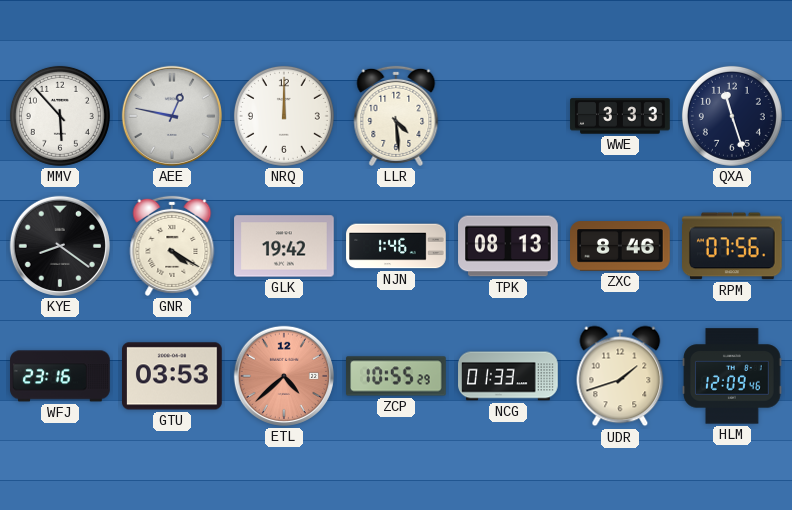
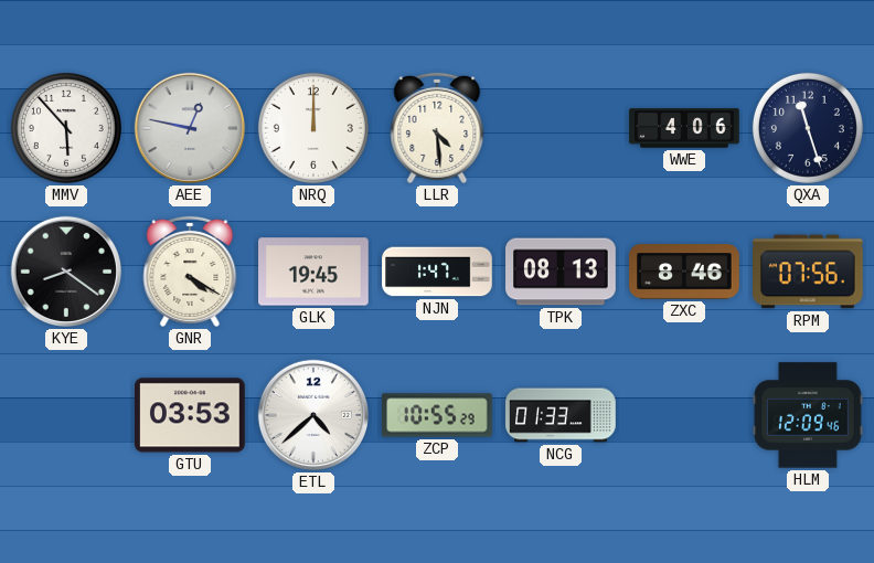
WWE: 3:33 -> 4:06 (684, 128)
GLK: 19:42 -> 19:45 (313, 272)
NJN: 1:46 -> 1:47 (437, 272)
WFJ: 23:16 -> none (60, 376)
ETL dial: salmon -> white (313, 415)
UDR: 1:42 -> none (620, 376)
